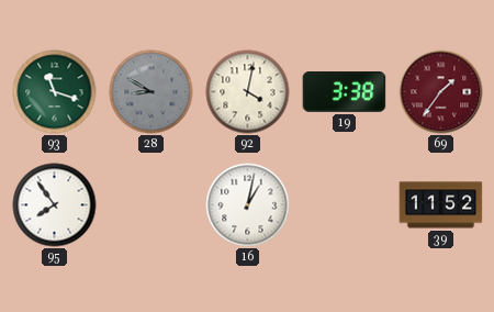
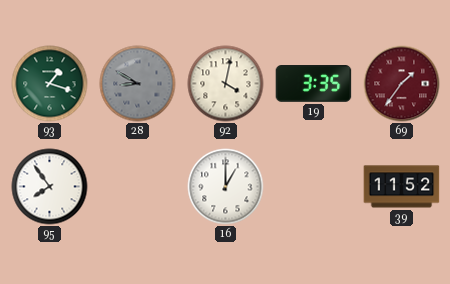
93: 11:18 -> 1:18 (50, 84)
19: 3:38 -> 3:35 (314, 84)
16: 1:02 -> 1:00 (226, 187)
